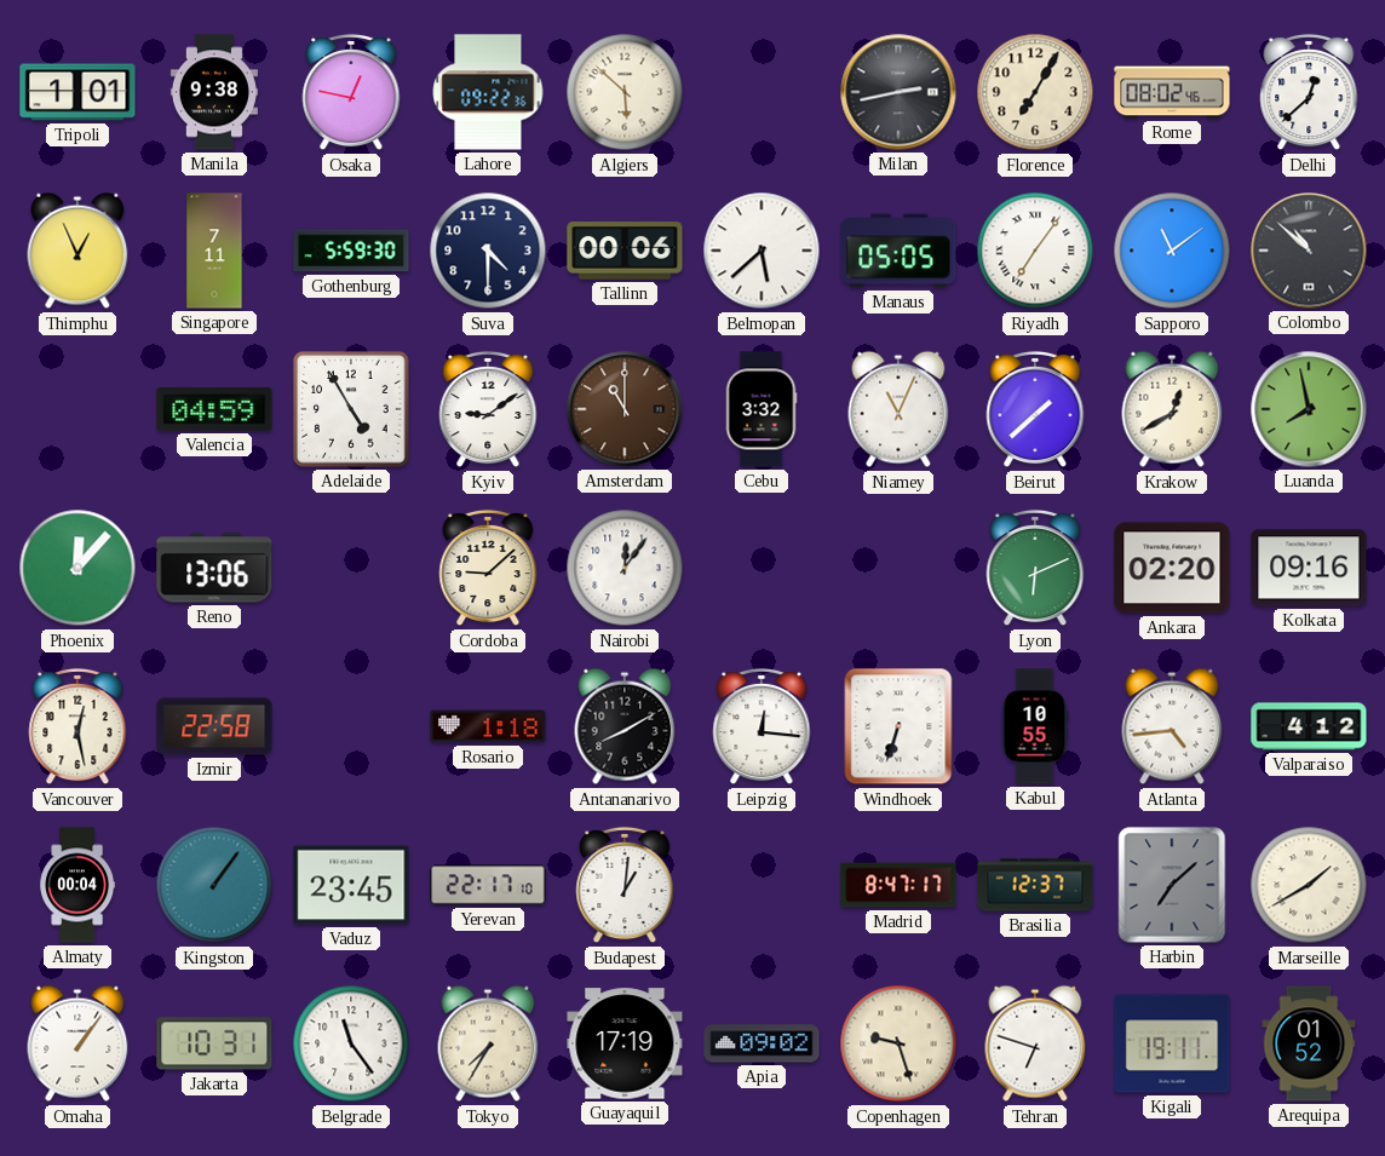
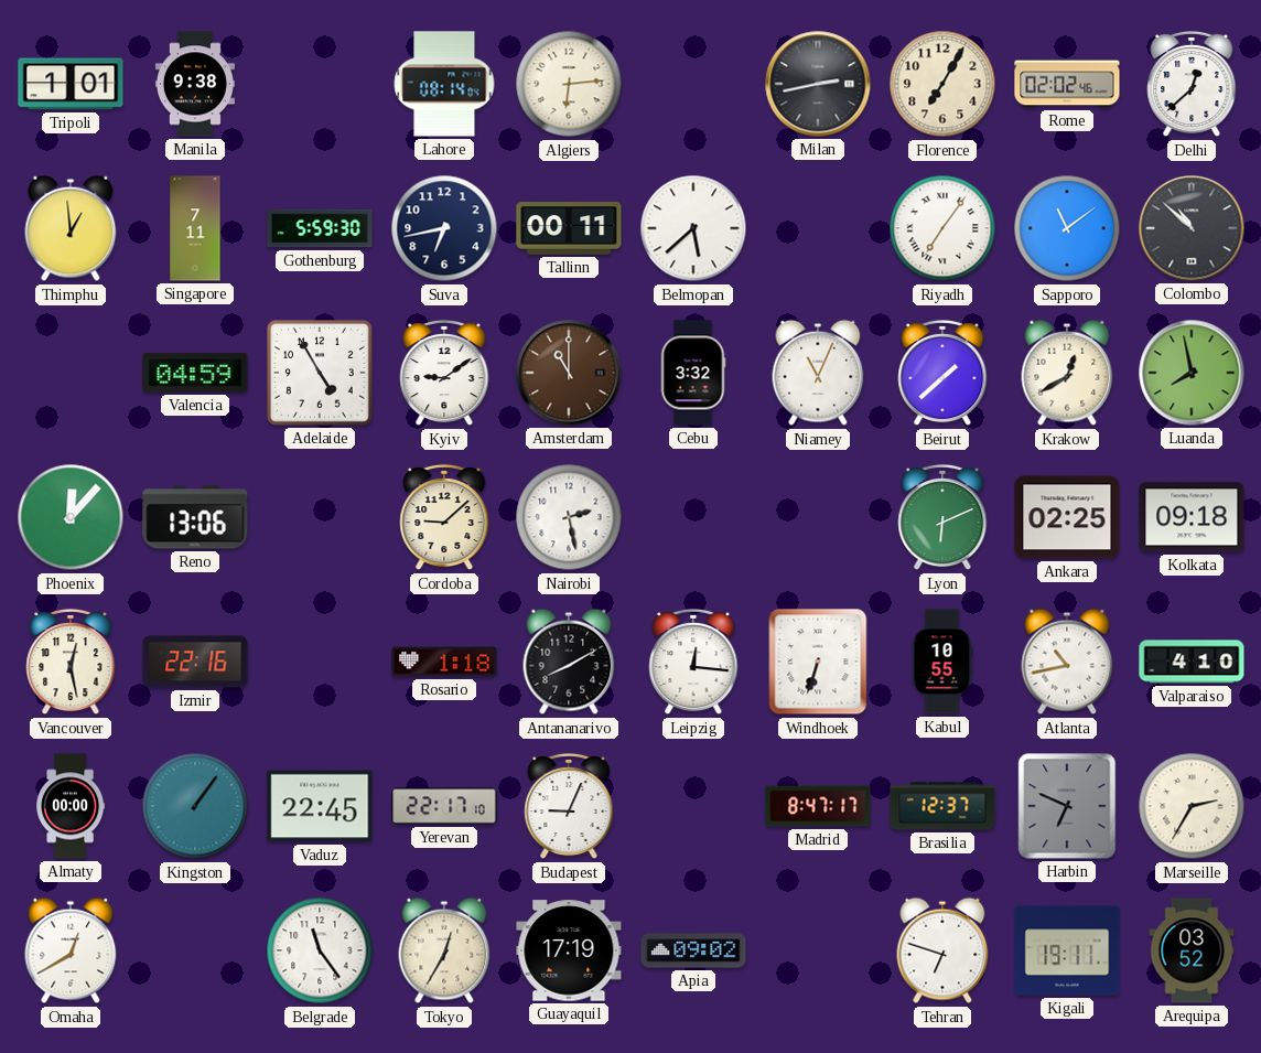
Osaka: 12:47 -> none (351, 92)
Lahore: 09:22 -> 08:14 (444, 84)
Algiers: 5:52 -> 6:14 (569, 84)
Rome: 08:02 -> 02:02 (1067, 84)
Thimphu: 12:56 -> 12:59 (71, 228)
Suva: 4:30 -> 6:43 (444, 228)
Tallinn: 00:06 -> 00:11 (569, 228)
Manaus: 05:05 -> none (898, 251)
Nairobi: 12:06 -> 2:28 (569, 517)
Ankara: 02:20 -> 02:25 (1067, 517)
Kolkata: 09:16 -> 09:18 (1192, 517)
Izmir: 22:58 -> 22:16 (195, 662)
Atlanta: 4:44 -> 10:43 (1067, 662)
Valparaiso: 4:12 -> 4:10 (1192, 662)
Almaty: 00:04 -> 00:00 (71, 806)
Vaduz: 23:45 -> 22:45 (320, 806)
Budapest: 1:01 -> 9:04 (569, 806)
Harbin: 7:08 -> 6:49 (1067, 806)
Marseille: 1:40 -> 2:35 (1192, 806)
Omaha: 1:06 -> 12:40 (71, 950)
Jakarta: 10:31 -> none (214, 1043)
Tokyo: 7:35 -> 12:35 (444, 950)
Copenhagen: 9:27 -> none (898, 1043)
Arequipa: 01:52 -> 03:52 (1192, 950)
